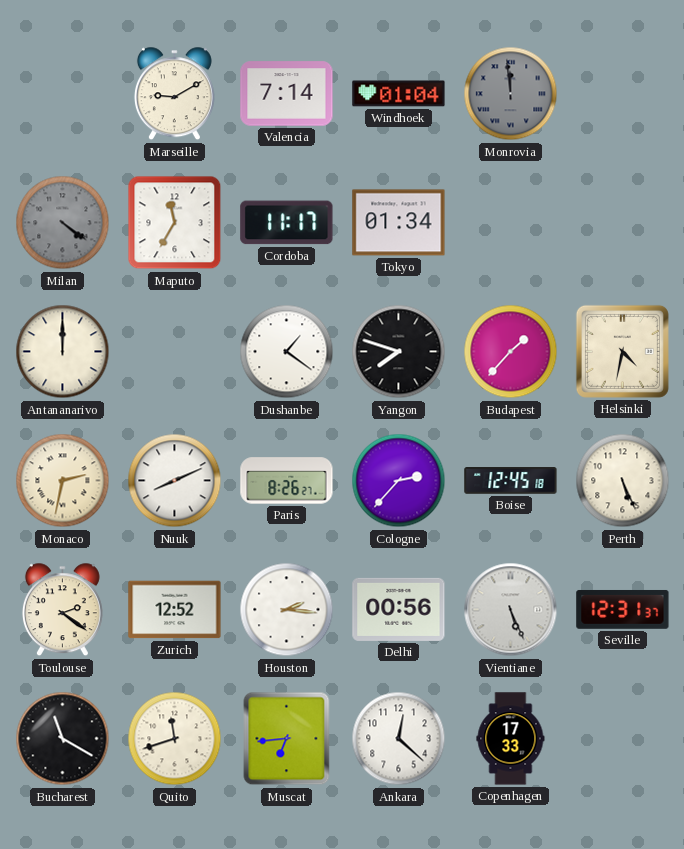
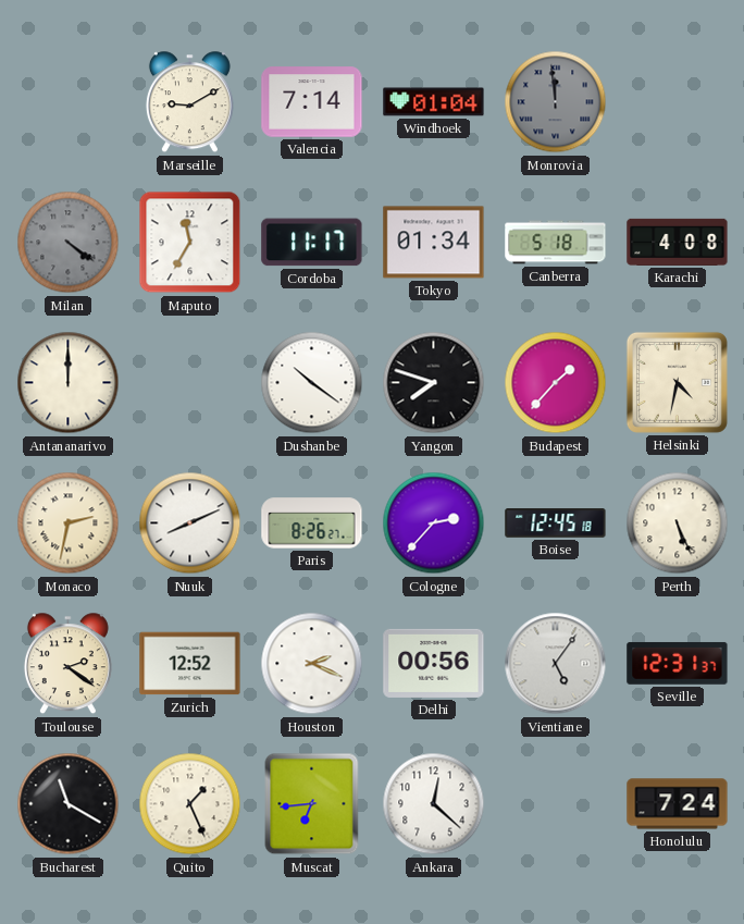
Canberra: none -> 5:18 (556, 243)
Karachi: none -> 4:08 (678, 242)
Dushanbe: 1:21 -> 10:21 (312, 383)
Houston: 2:16 -> 2:19 (312, 664)
Vientiane: 5:26 -> 5:06 (556, 664)
Quito: 11:42 -> 1:26 (190, 804)
Copenhagen: 17:33 -> none (511, 739)
Honolulu: none -> 7:24 (678, 804)
